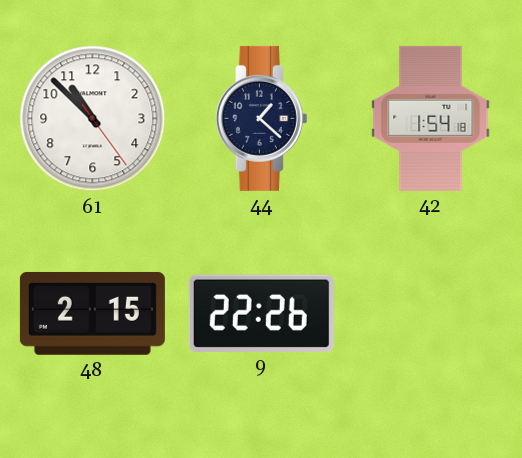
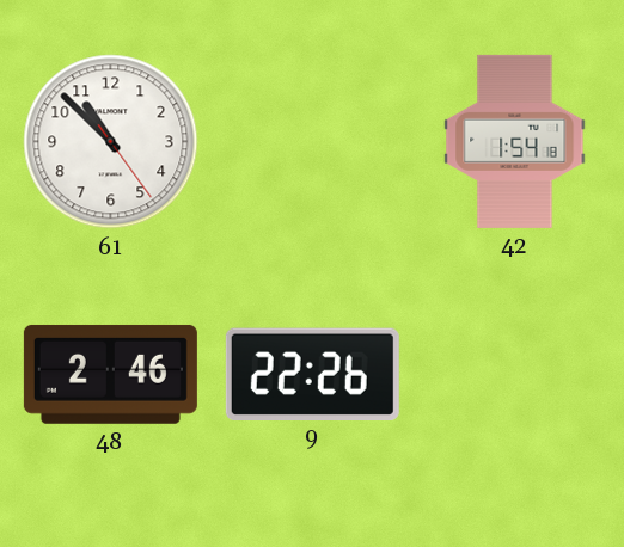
44: 1:22 -> none (261, 118)
48: 2:15 -> 2:46 (110, 374)
